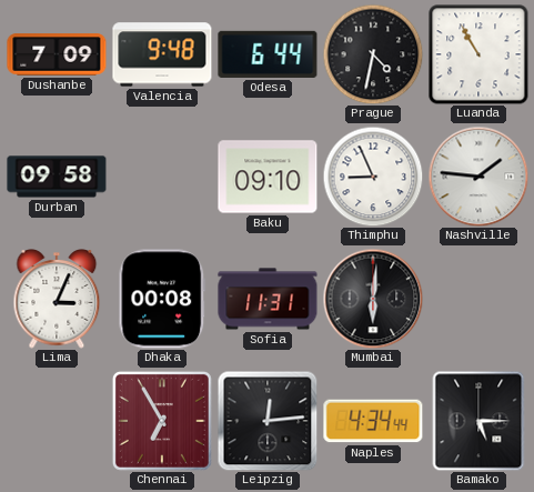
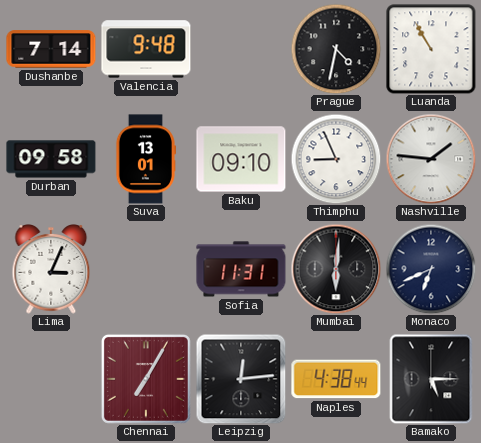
Dushanbe: 7:09 -> 7:14 (51, 49)
Odesa: 6:44 -> none (268, 54)
Suva: none -> 13:01 (145, 159)
Dhaka: 00:08 -> none (162, 299)
Monaco: none -> 6:41 (431, 269)
Chennai: 6:55 -> 7:05 (146, 379)
Naples: 4:34 -> 4:38 (336, 379)
